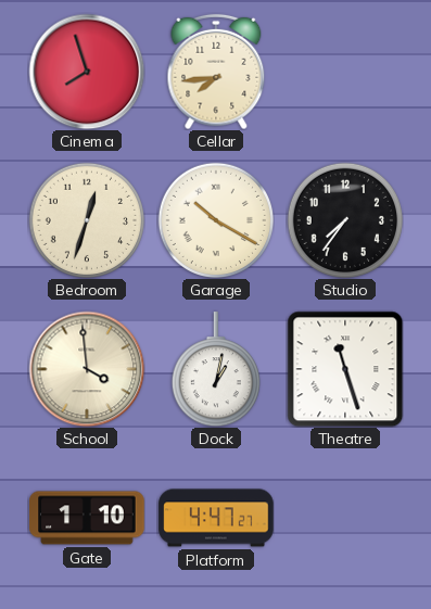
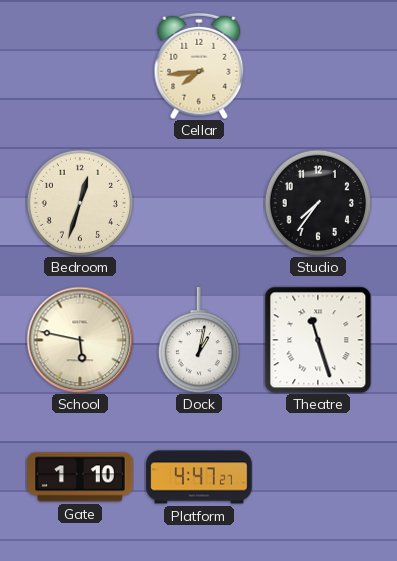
Cinema: 7:57 -> none (87, 72)
Garage: 10:20 -> none (215, 219)
School: 3:59 -> 5:47 (80, 340)
